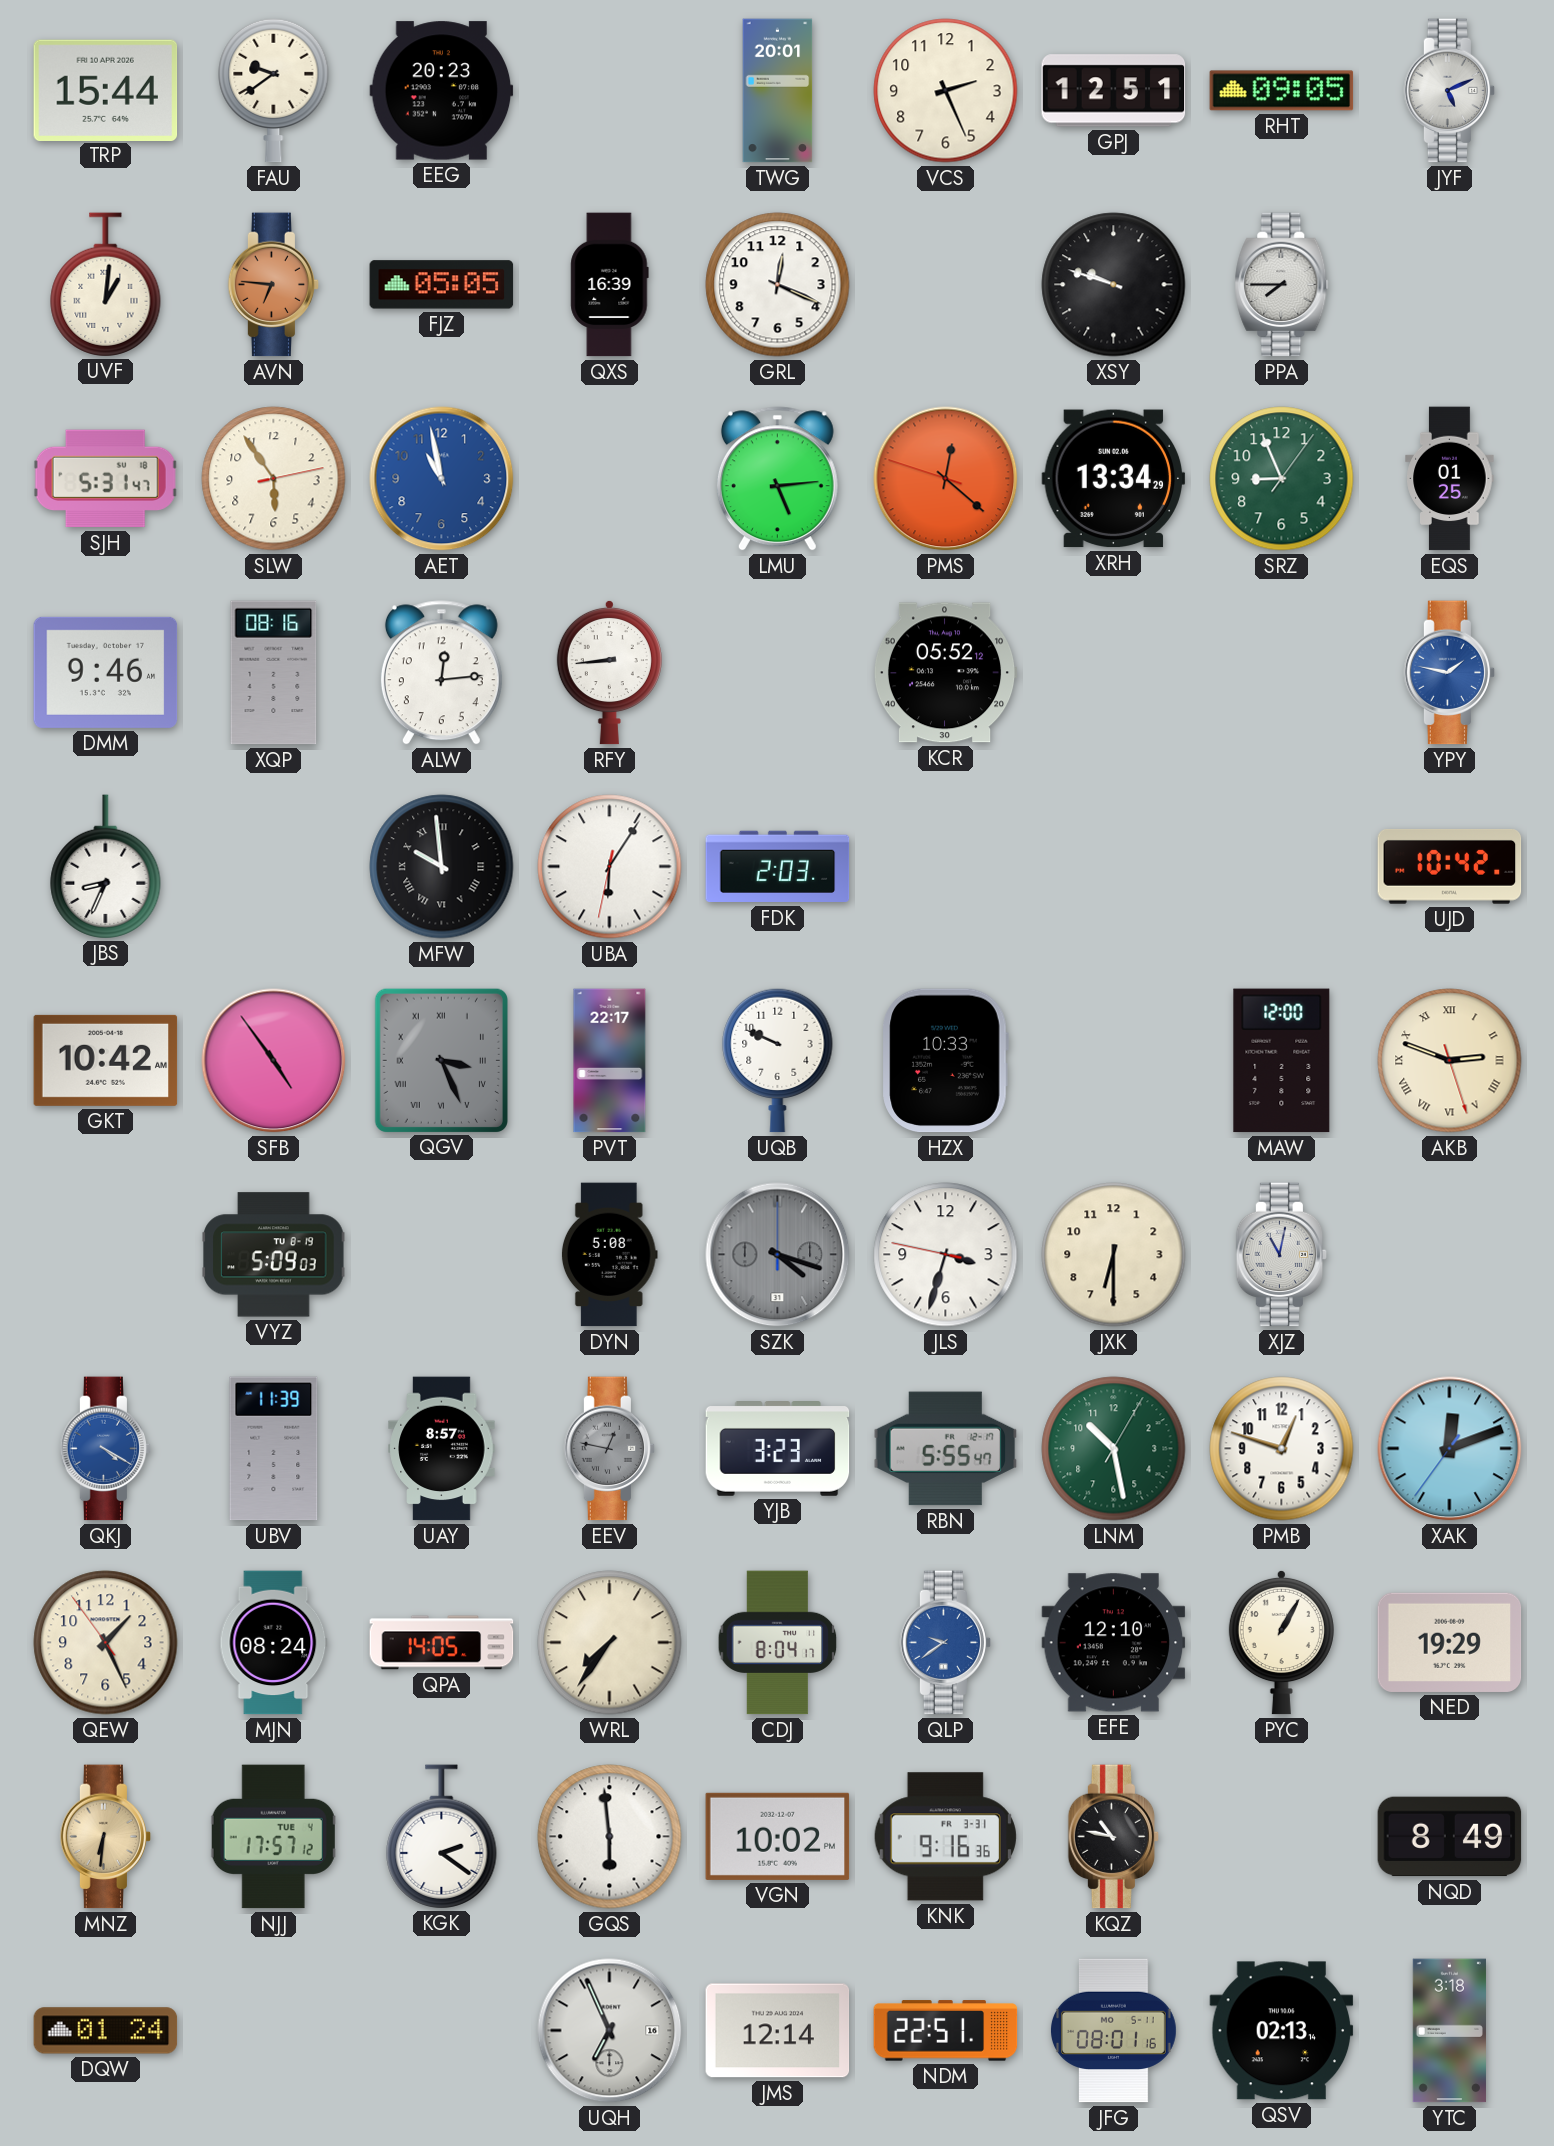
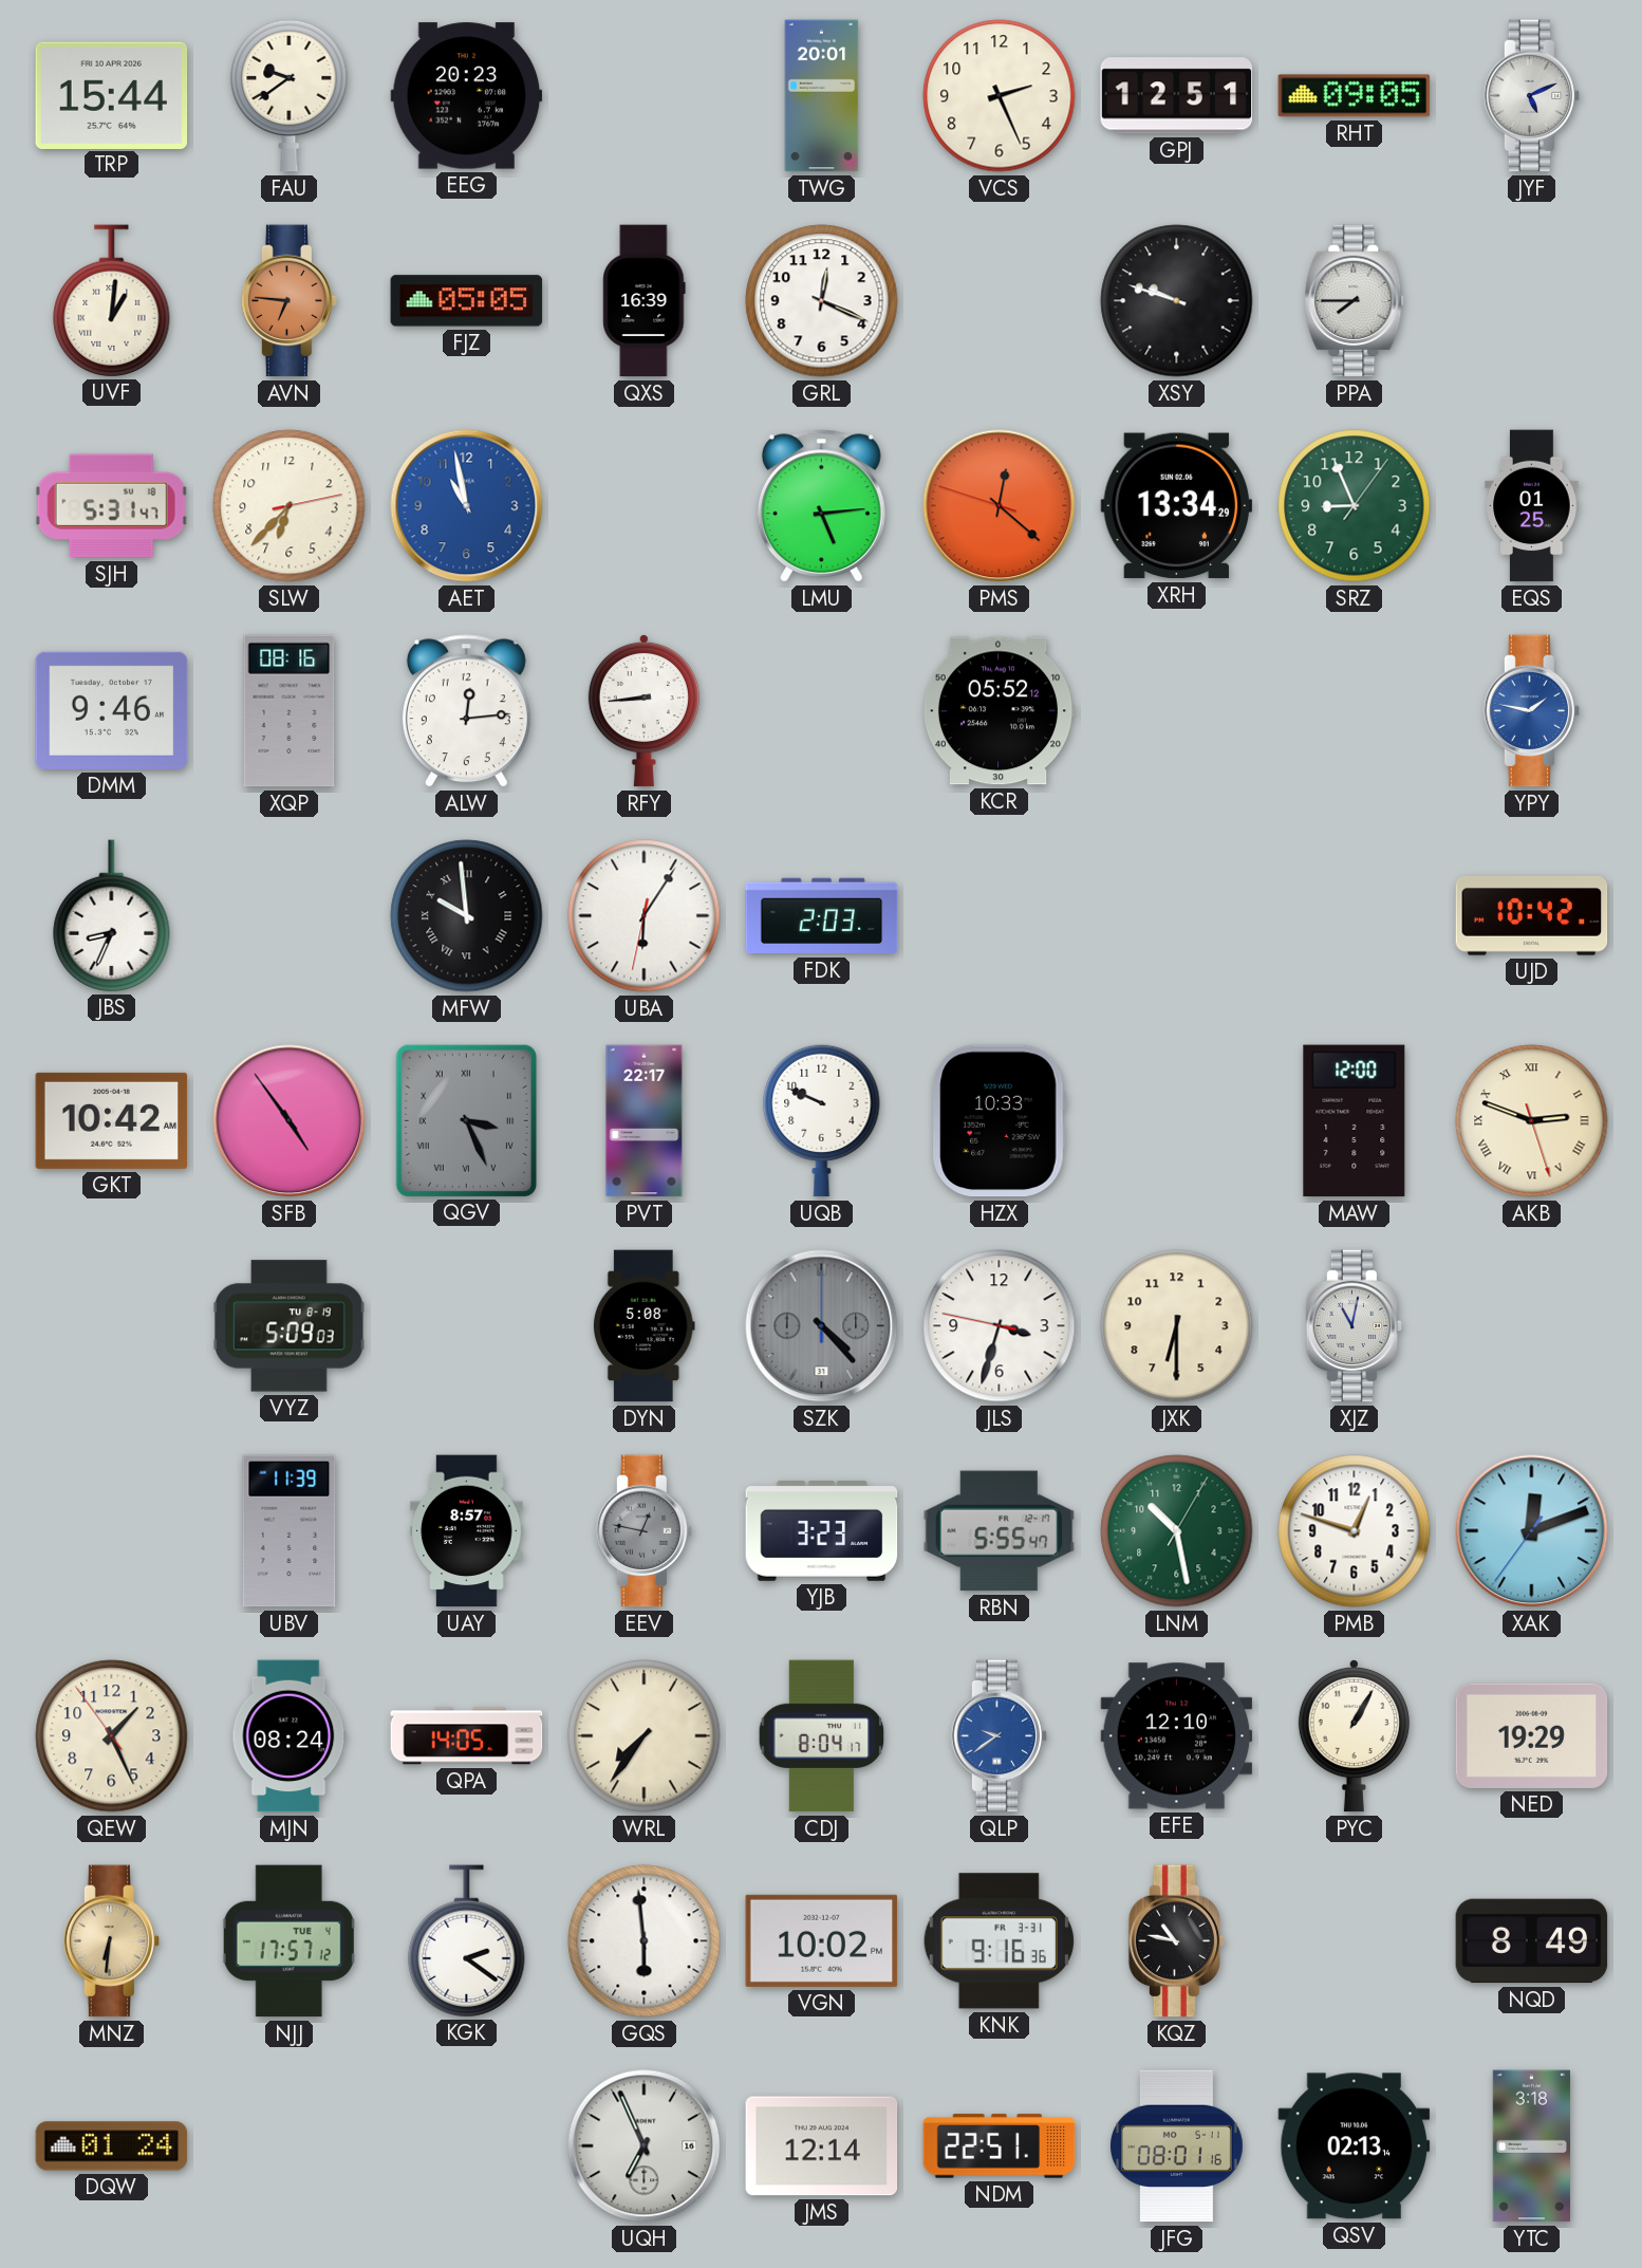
SLW: 5:54 -> 6:37 (290, 506)
SZK: 4:18 -> 4:23 (822, 1326)
QKJ: 4:20 -> none (106, 1449)
